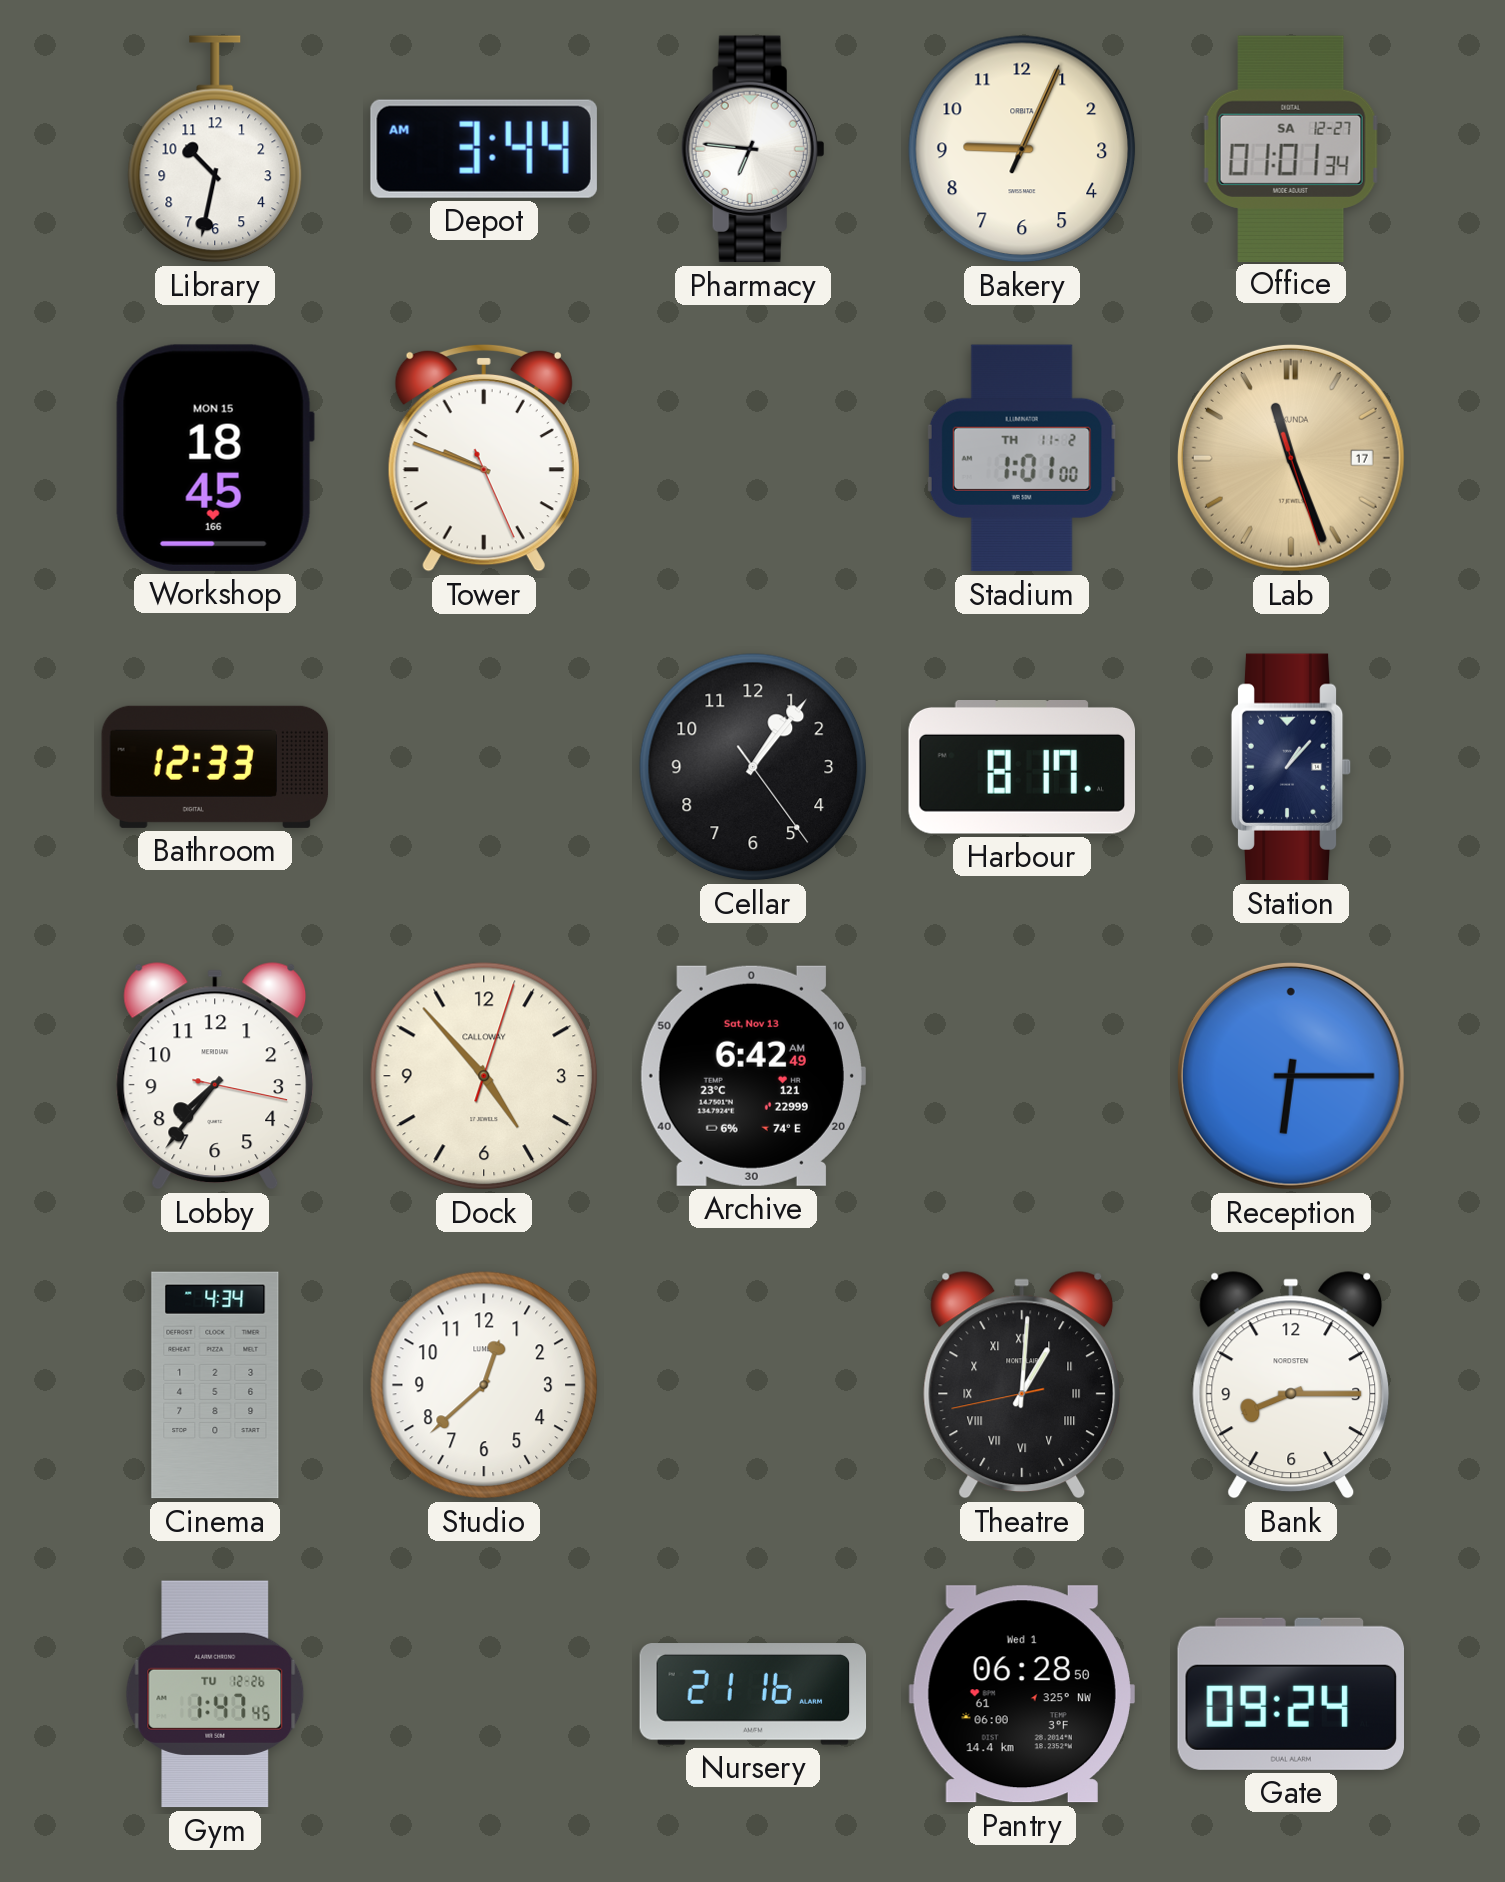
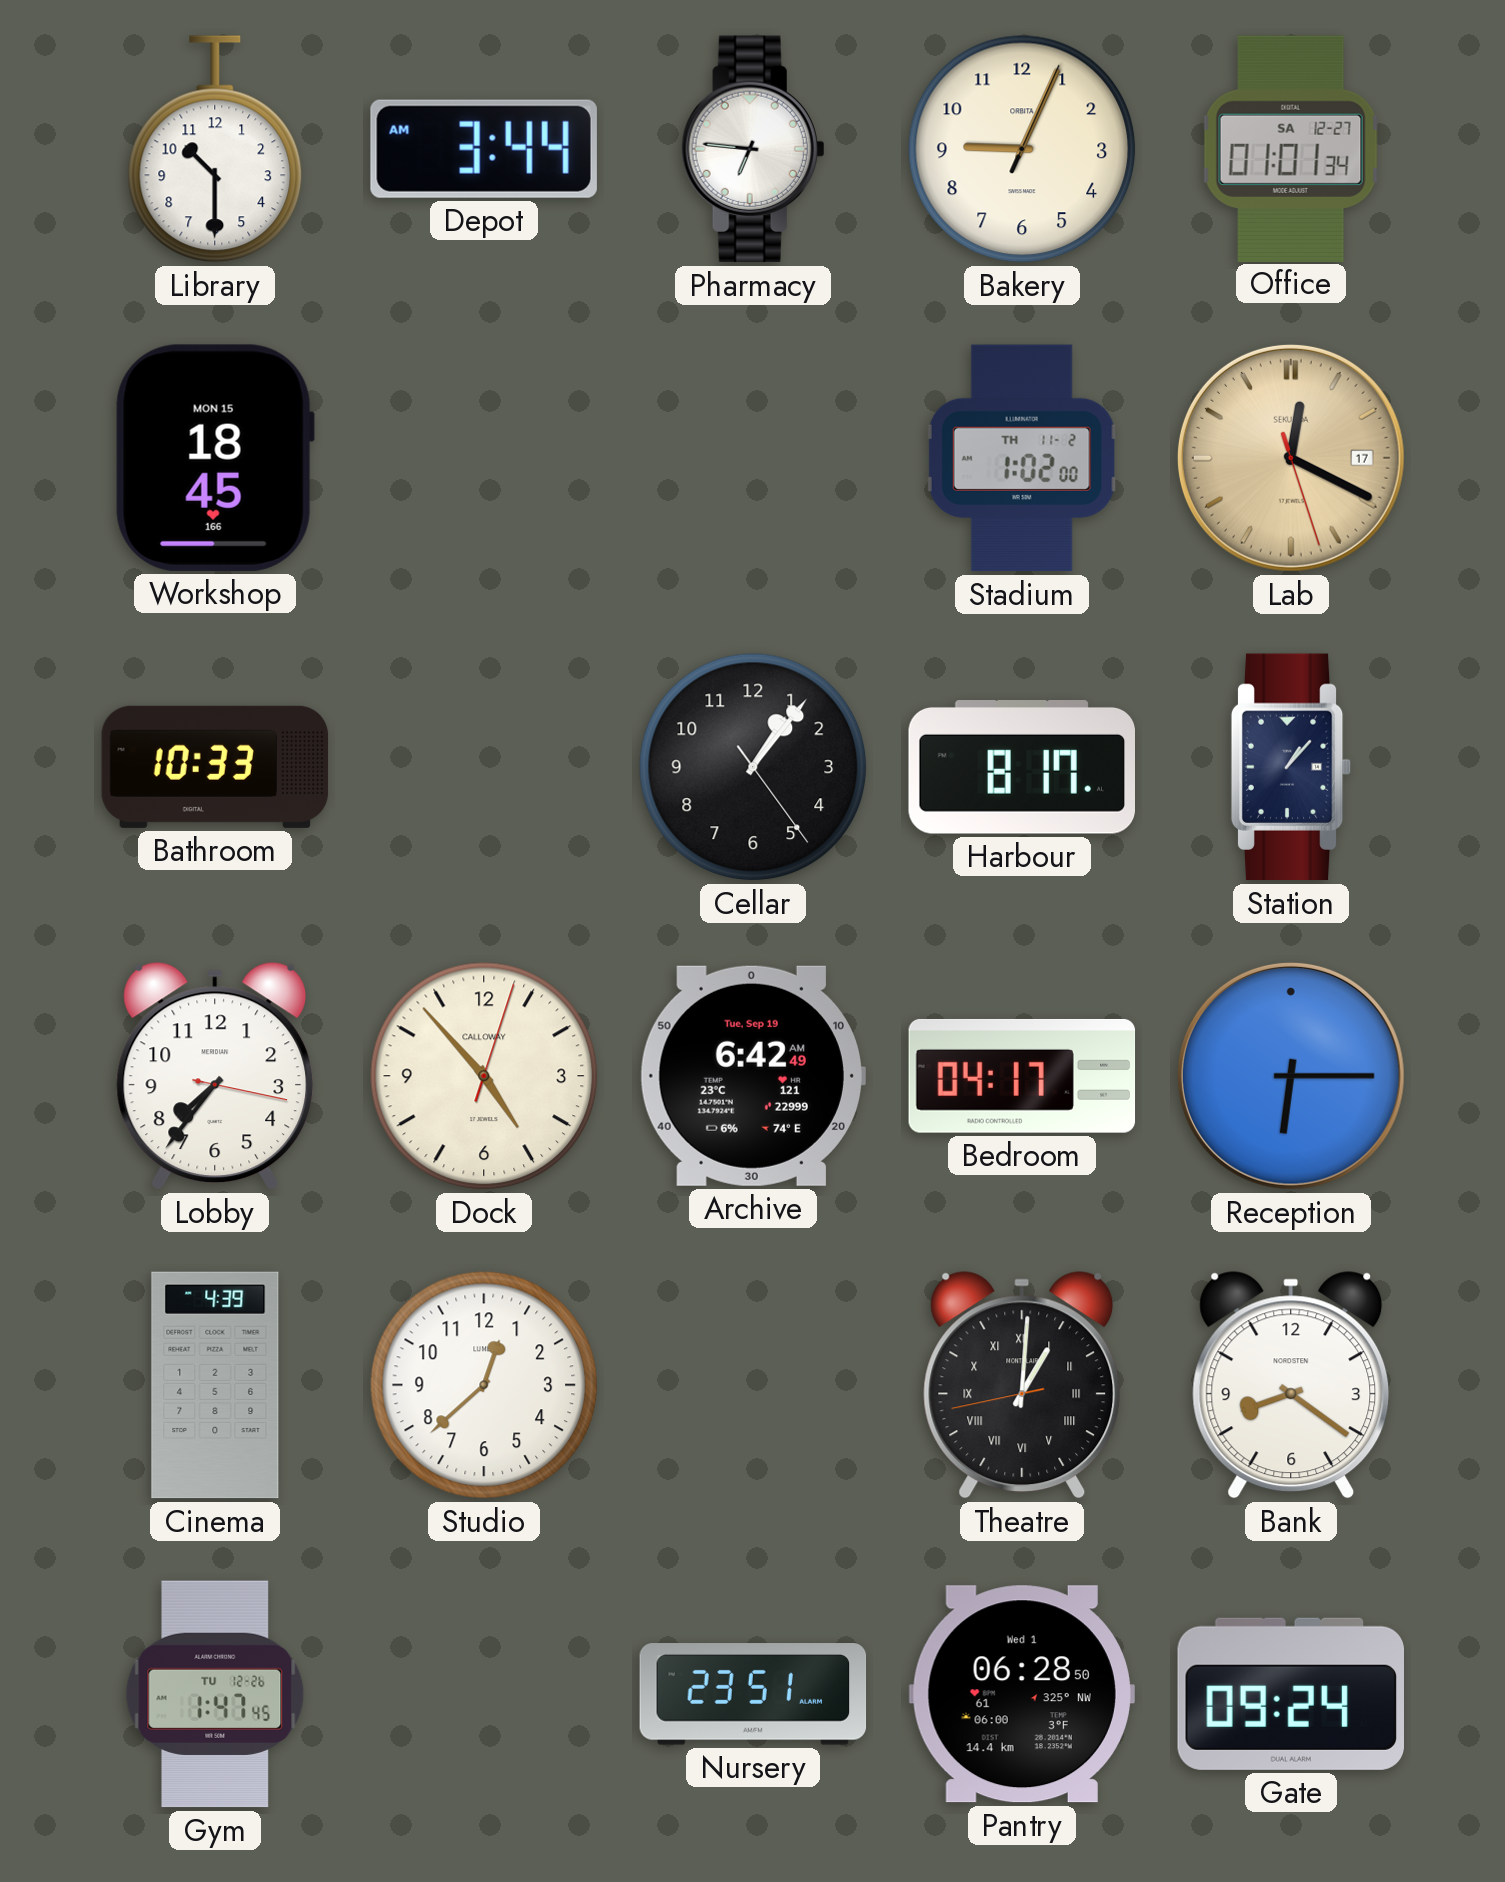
Library: 10:32 -> 10:30 (215, 149)
Tower: 9:48 -> none (484, 458)
Stadium: 1:01 -> 1:02 (1022, 458)
Lab: 11:26 -> 12:19 (1291, 458)
Bathroom: 12:33 -> 10:33 (215, 767)
Archive date: Sat, Nov 13 -> Tue, Sep 19 (752, 1076)
Bedroom: none -> 04:17 (1022, 1076)
Cinema: 4:34 -> 4:39 (215, 1385)
Bank: 8:15 -> 8:21 (1291, 1385)
Nursery: 21:16 -> 23:51 (753, 1694)
